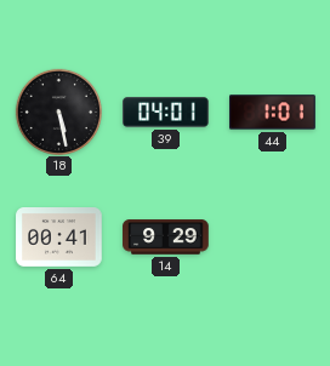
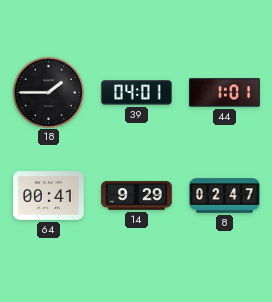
18: 5:28 -> 1:45 (48, 92)
8: none -> 02:47 (225, 196)
